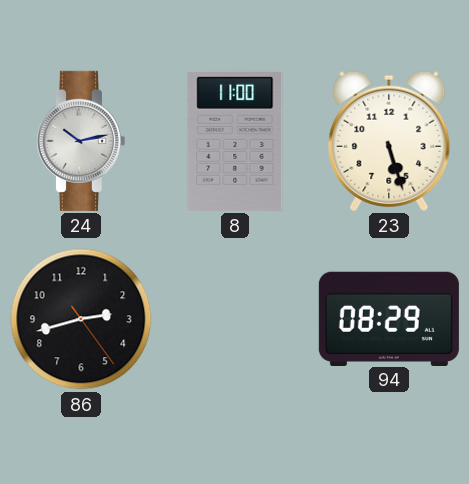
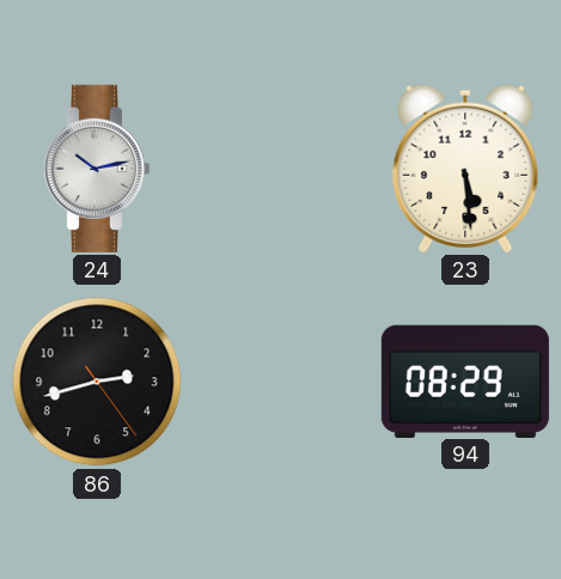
8: 11:00 -> none (235, 141)
23: 5:27 -> 5:29 (465, 169)
